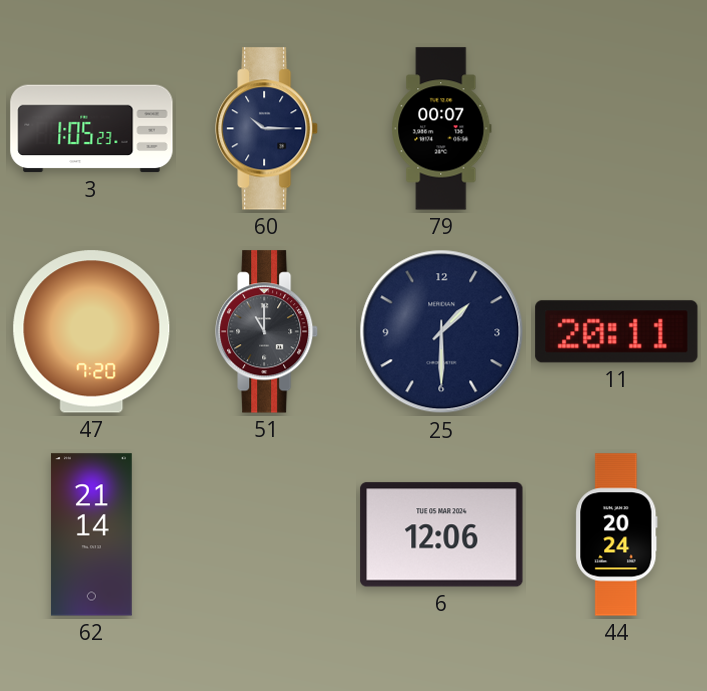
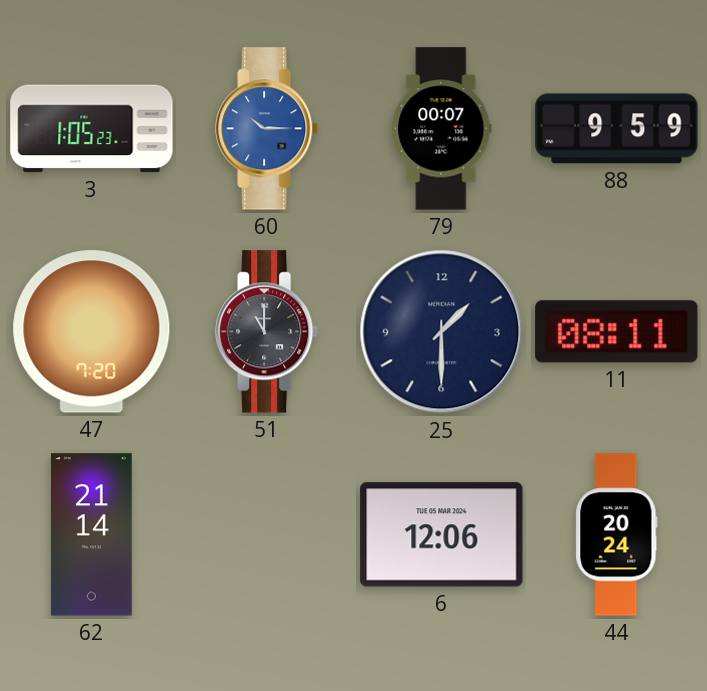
60 dial: navy -> blue (268, 129)
88: none -> 9:59 (617, 129)
11: 20:11 -> 08:11 (617, 332)
